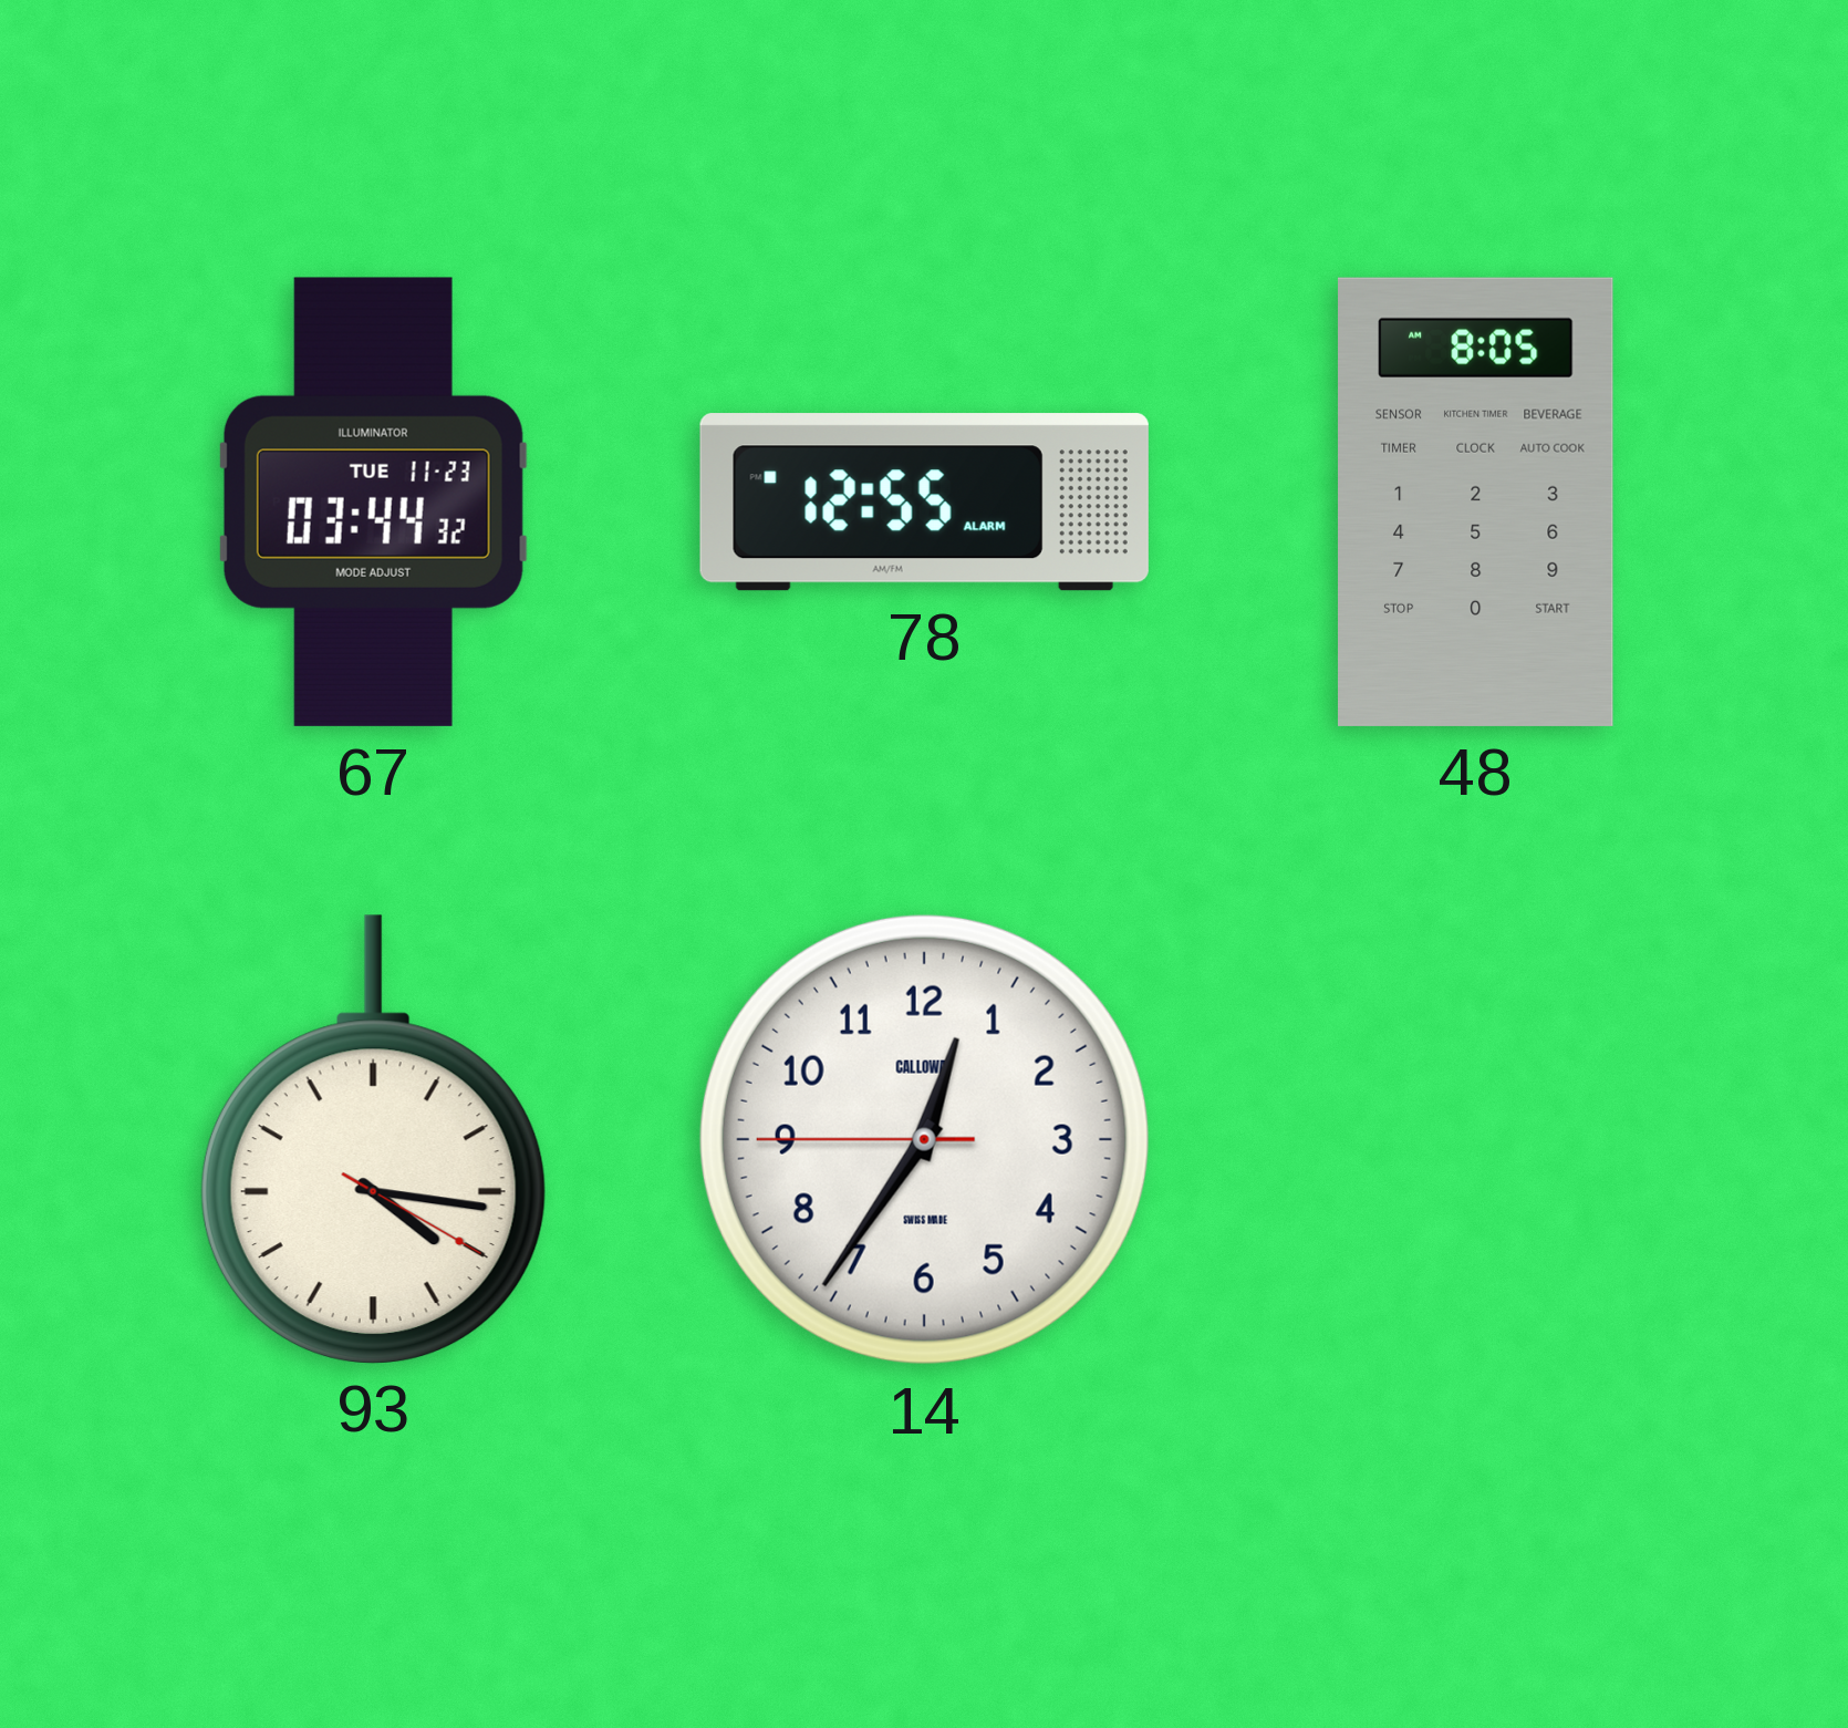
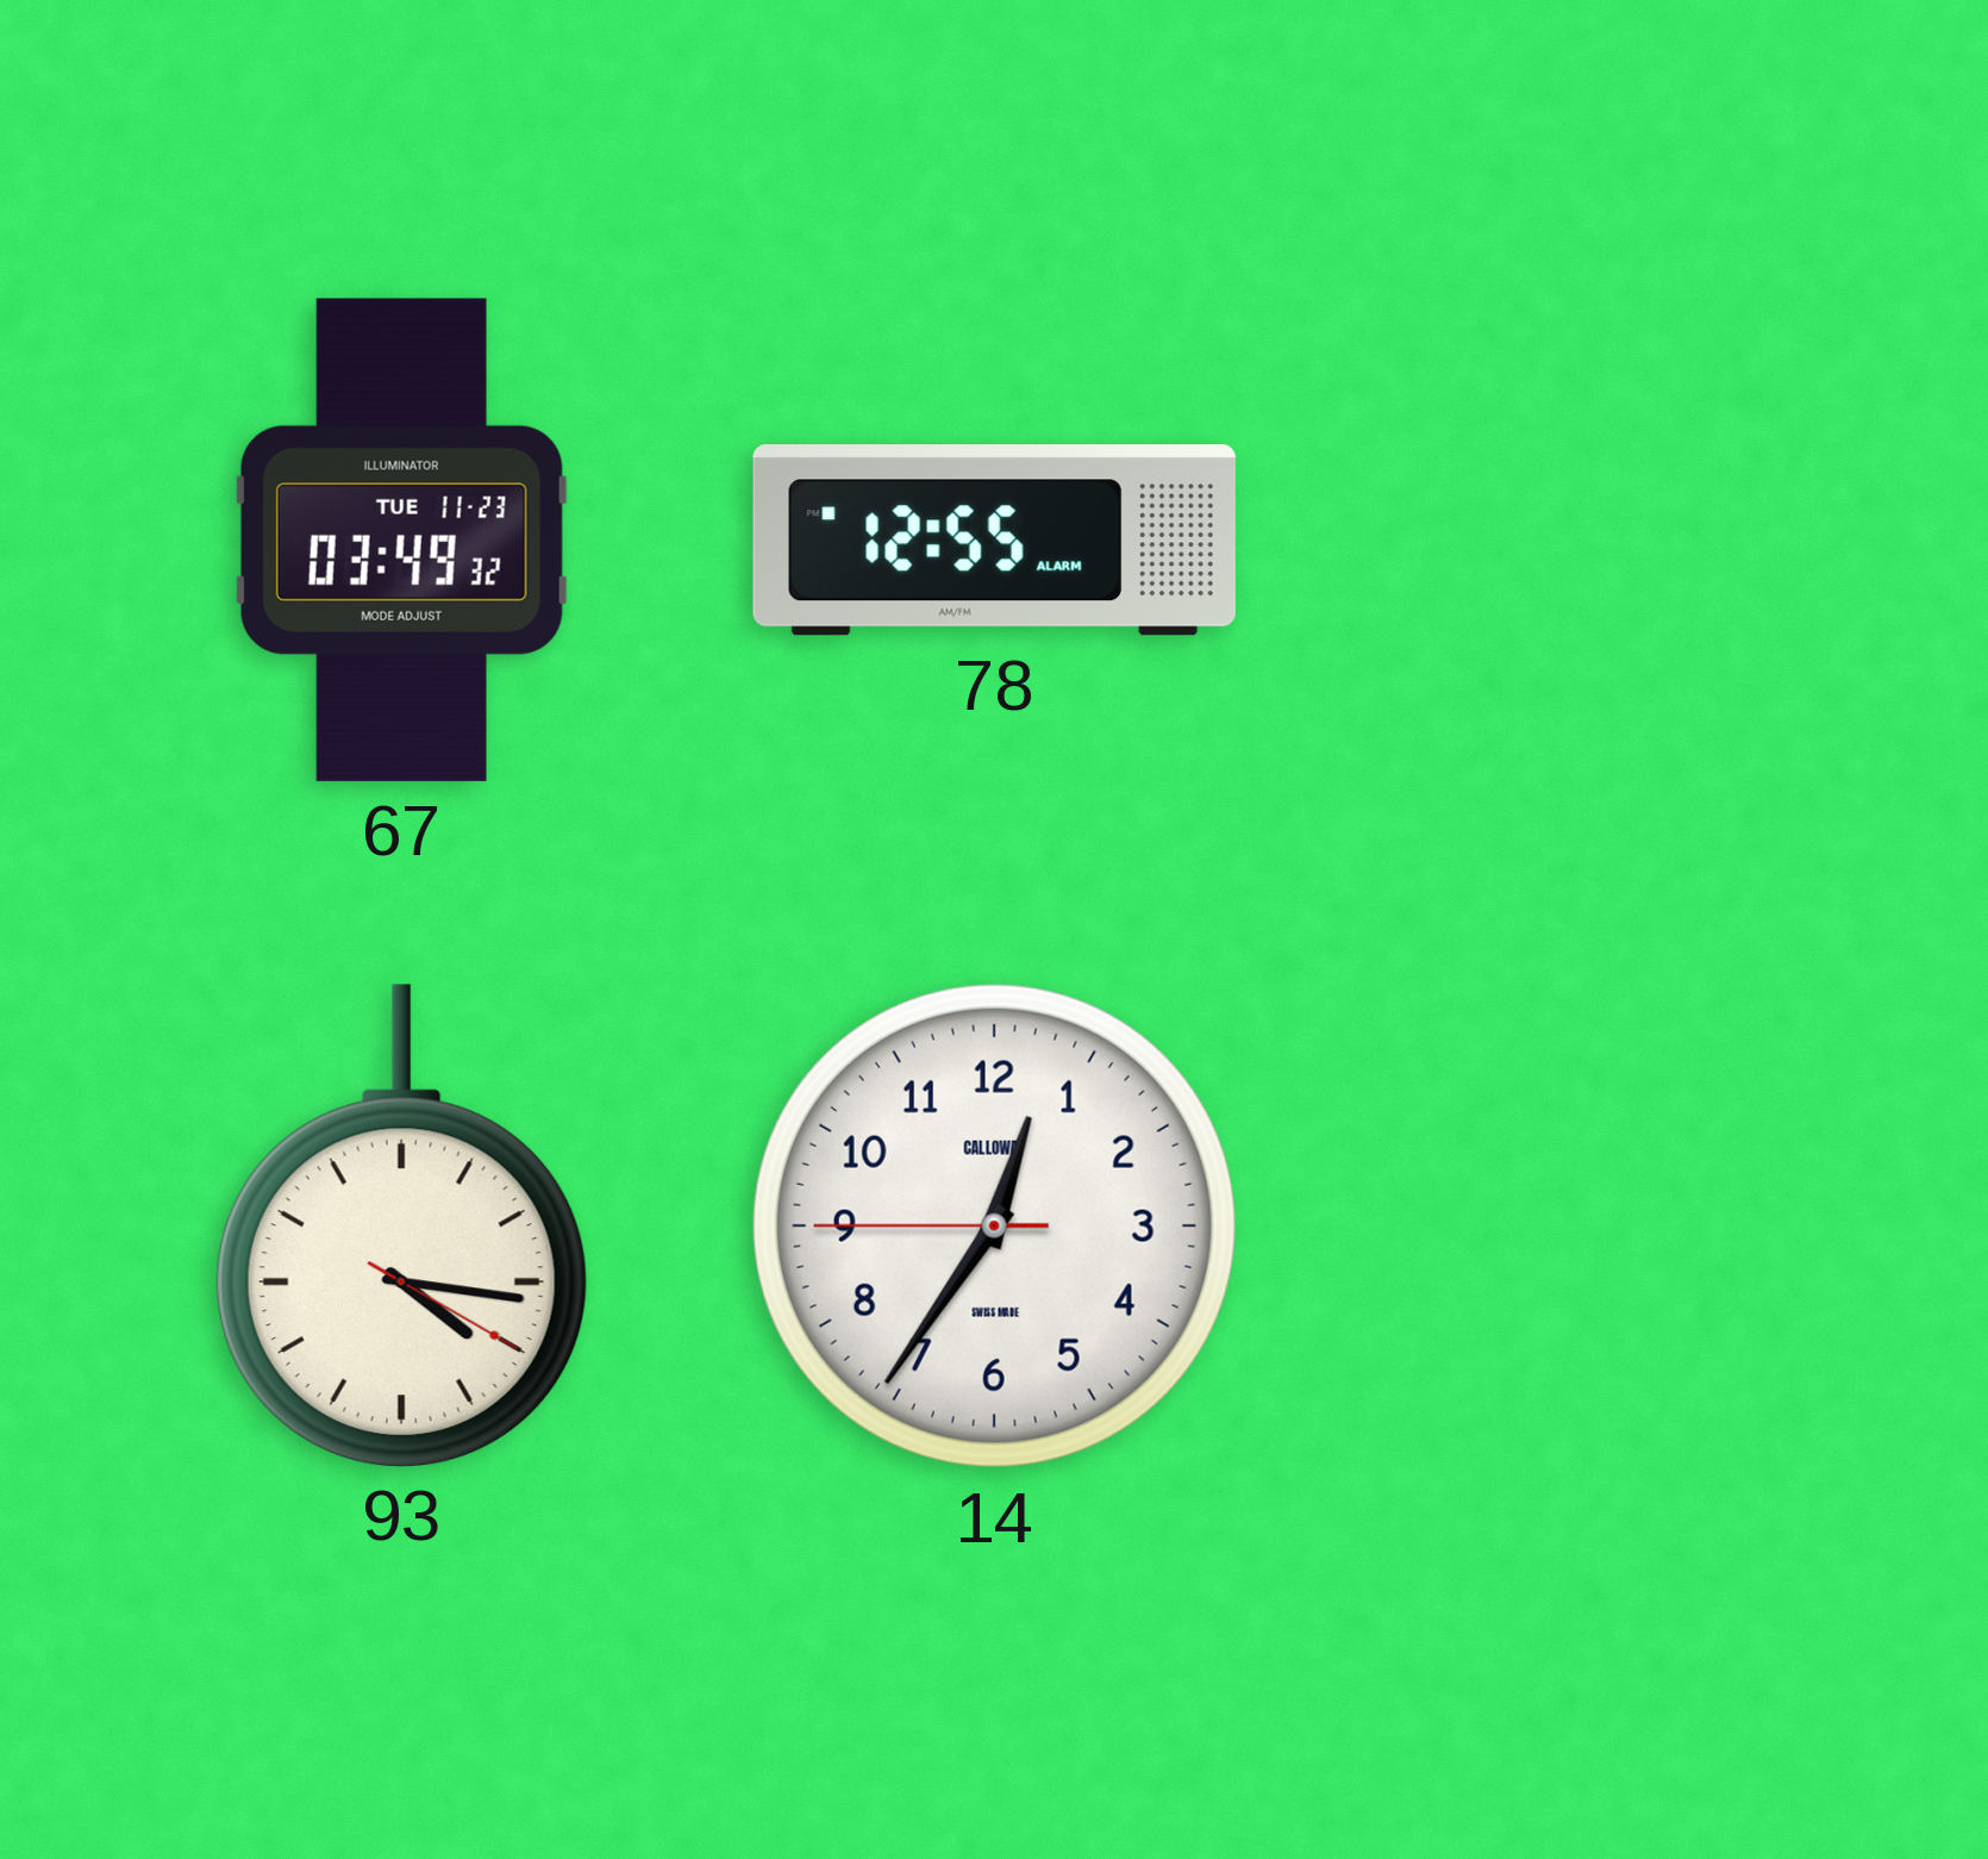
67: 03:44 -> 03:49 (401, 539)
48: 8:05 -> none (1475, 501)
